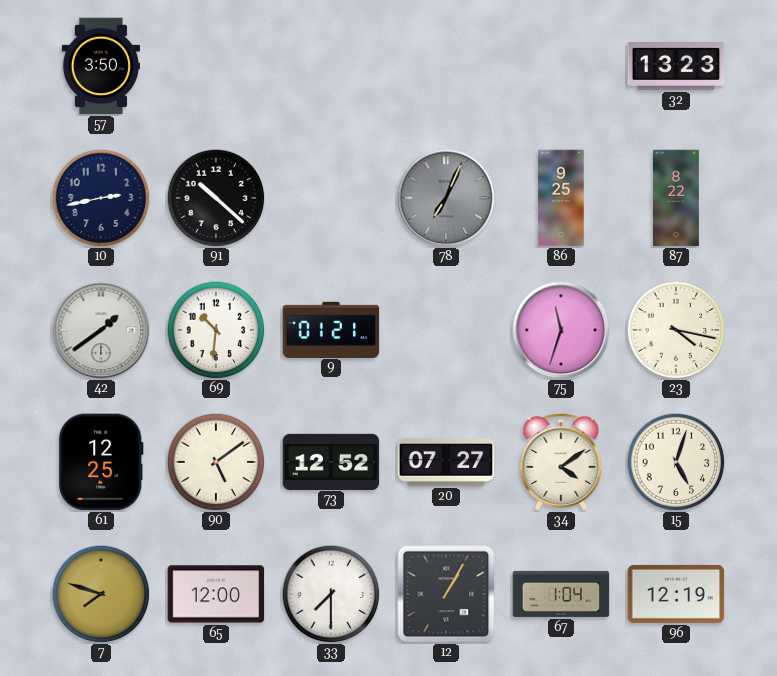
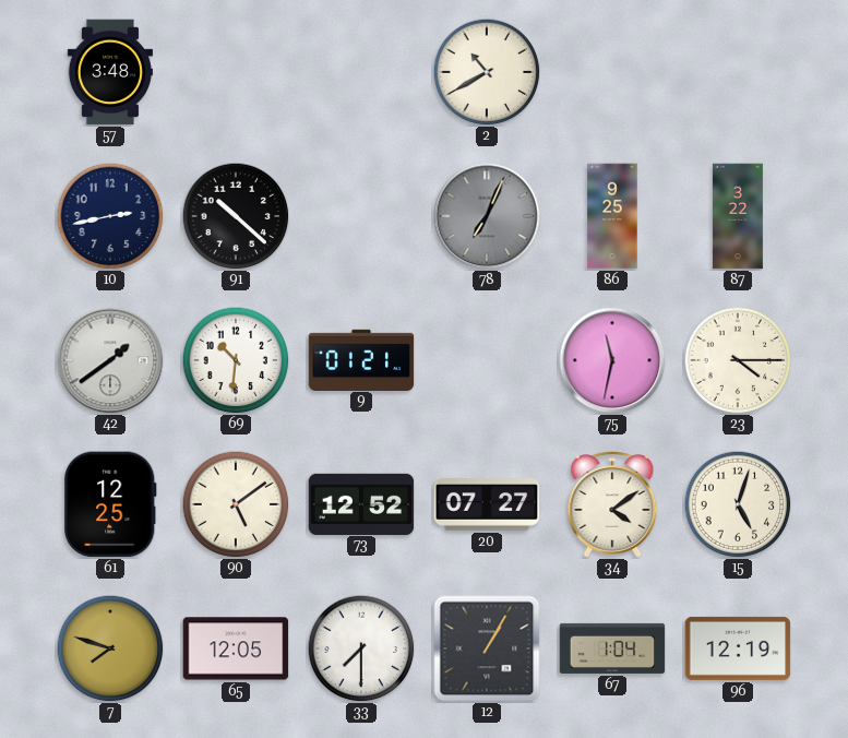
57: 3:50 -> 3:48 (109, 72)
2: none -> 10:40 (487, 72)
32: 13:23 -> none (676, 67)
87: 8:22 -> 3:22 (738, 216)
75: 11:33 -> 11:32 (612, 360)
23: 4:17 -> 4:15 (738, 360)
65: 12:00 -> 12:05 (236, 648)
